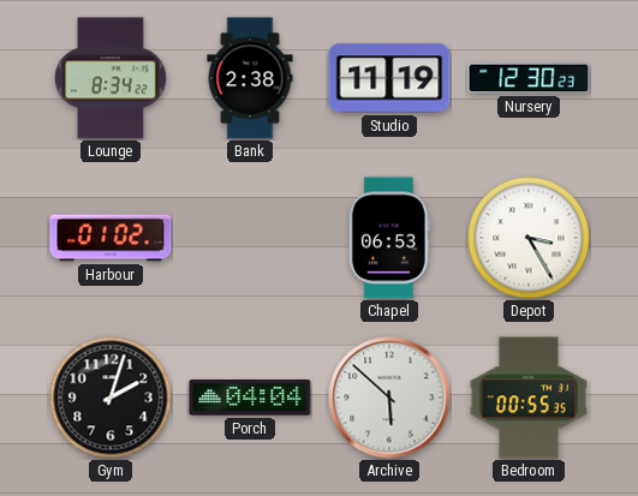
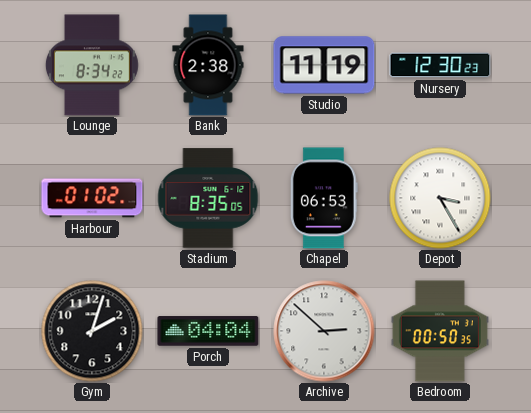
Stadium: none -> 8:35 (208, 198)
Archive: 5:52 -> 2:52 (324, 331)
Bedroom: 00:55 -> 00:50 (440, 331)
